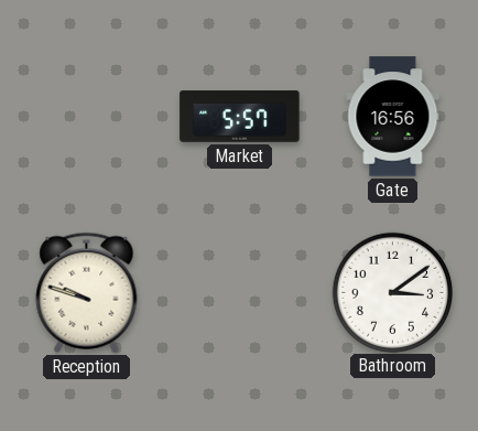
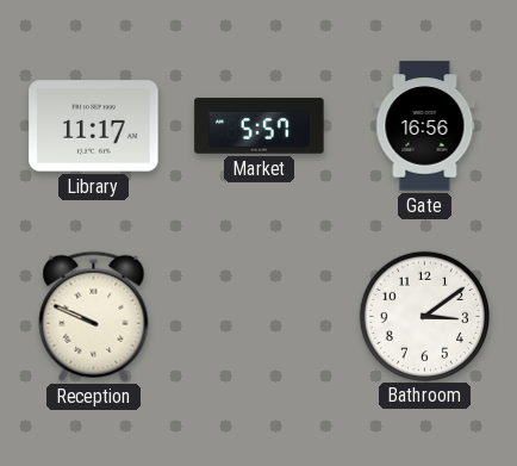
Library: none -> 11:17 (94, 126)
Reception: 9:48 -> 9:49 (94, 316)
